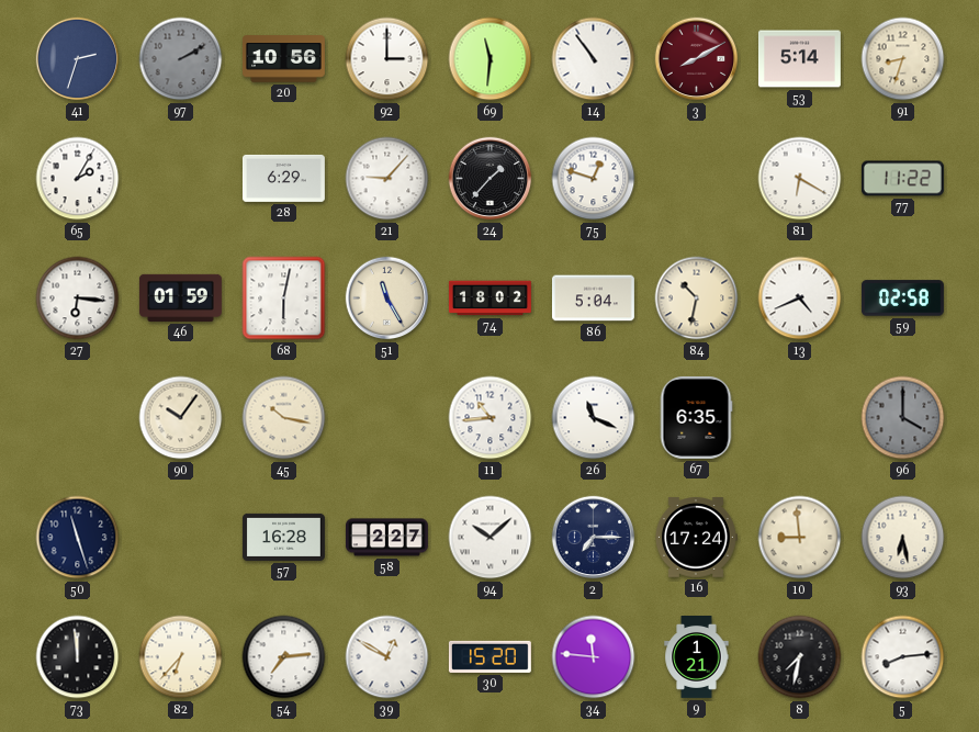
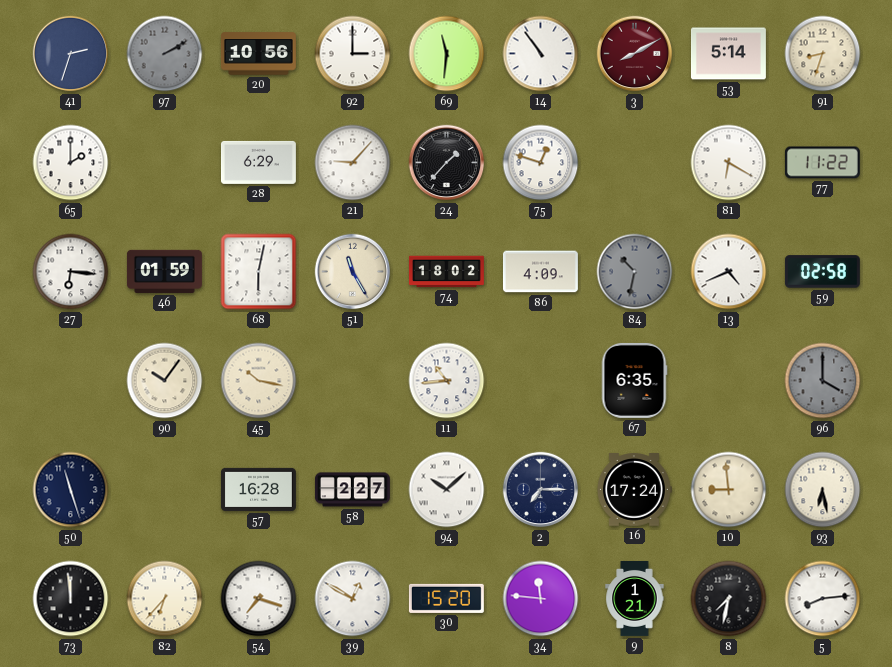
65: 2:05 -> 2:00 (71, 163)
86: 5:04 -> 4:09 (540, 272)
84 dial: cream -> grey (635, 272)
26: 11:19 -> none (594, 418)
54: 7:14 -> 7:18 (259, 599)
